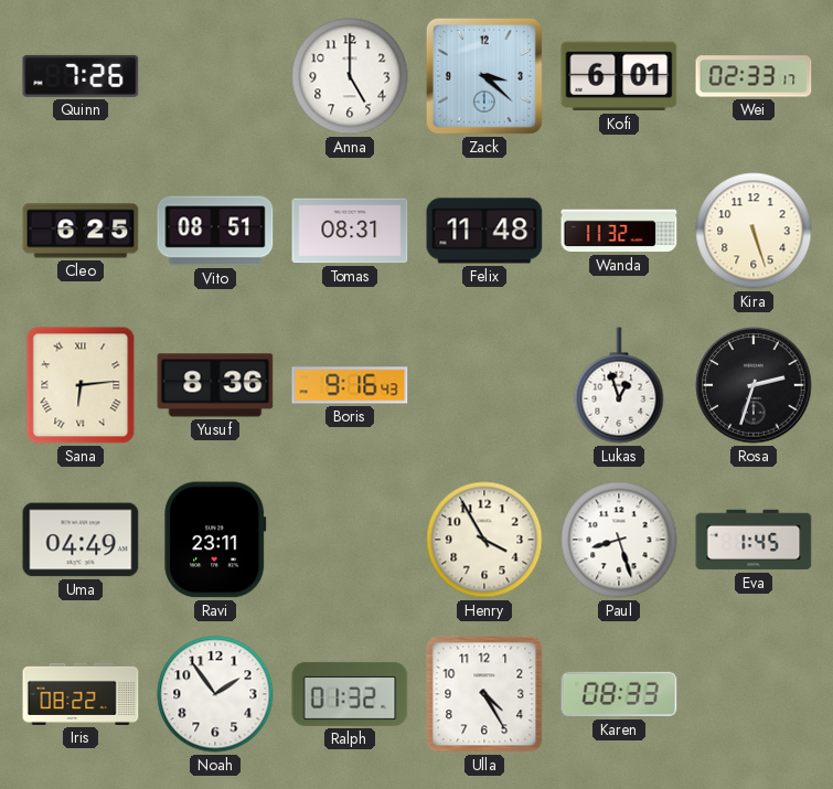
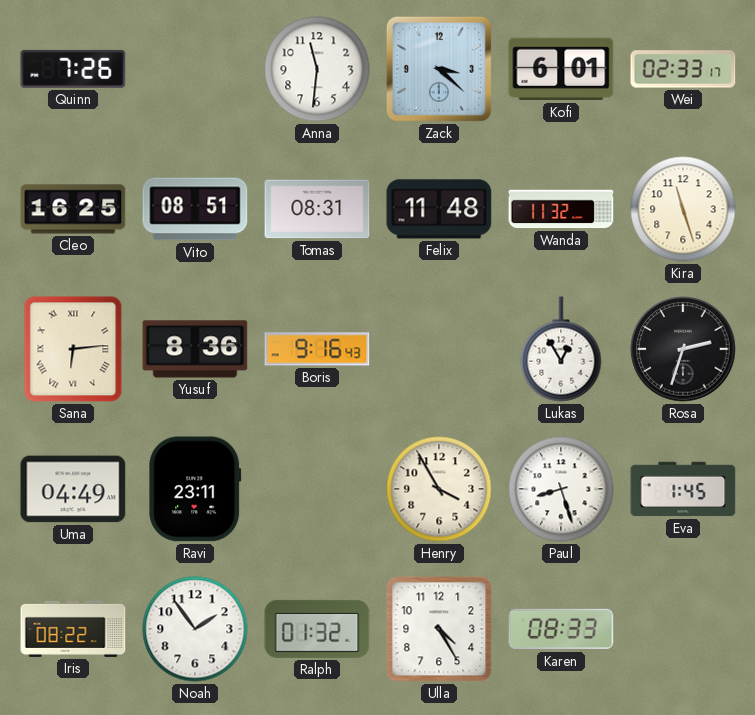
Anna: 5:00 -> 11:31 (317, 69)
Cleo: 6:25 -> 16:25 (73, 209)
Kira: 5:27 -> 11:27 (683, 209)
Lukas: 12:57 -> 12:55 (561, 349)
